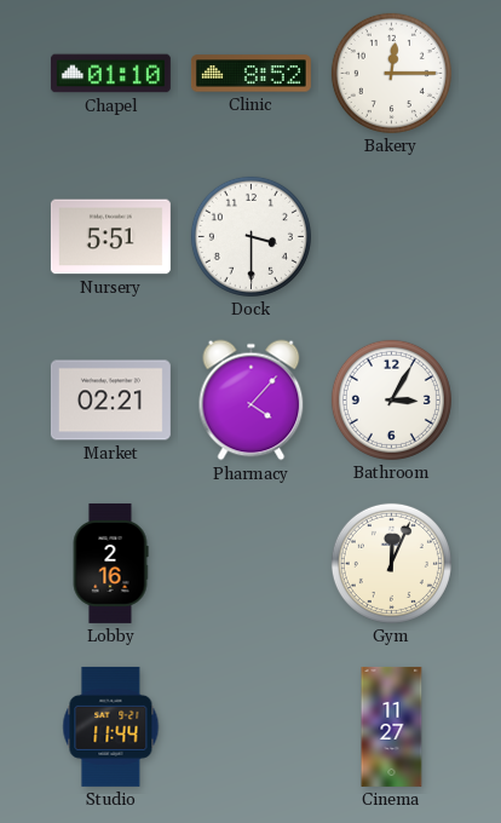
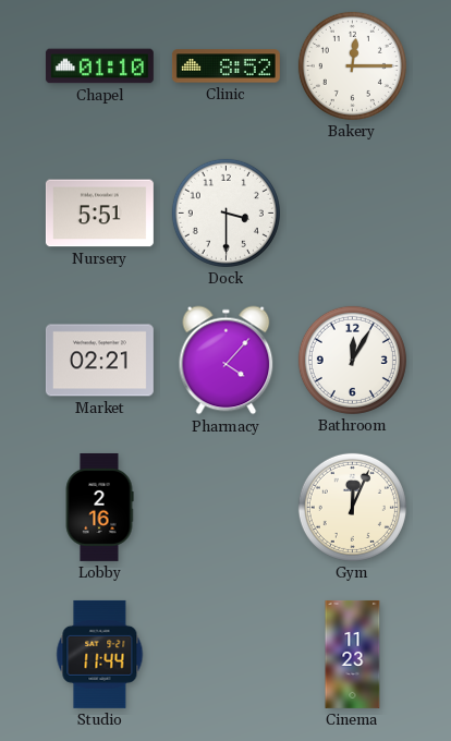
Bathroom: 3:05 -> 12:05 (352, 360)
Cinema: 11:27 -> 11:23 (353, 654)
